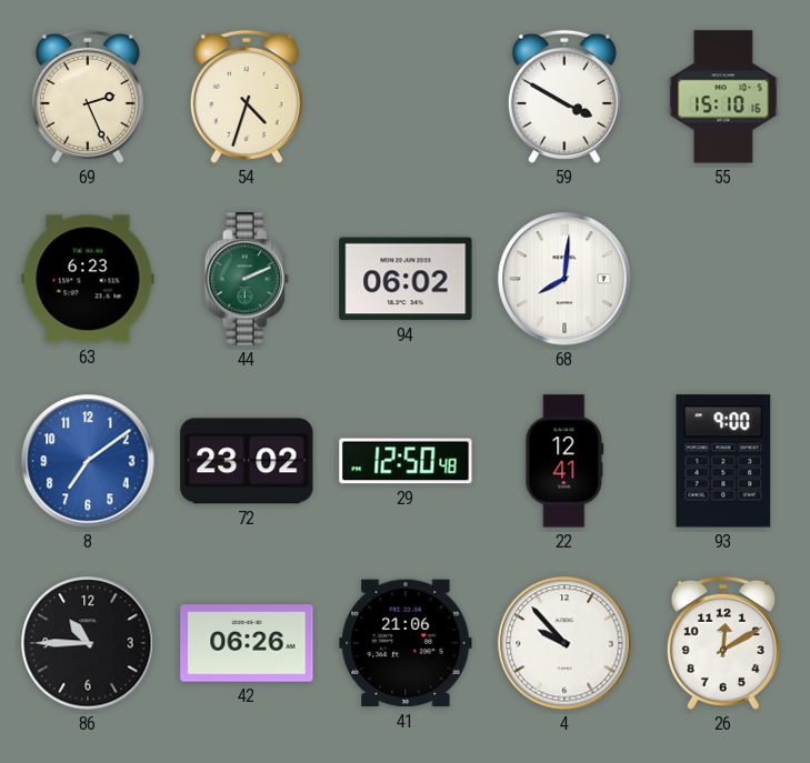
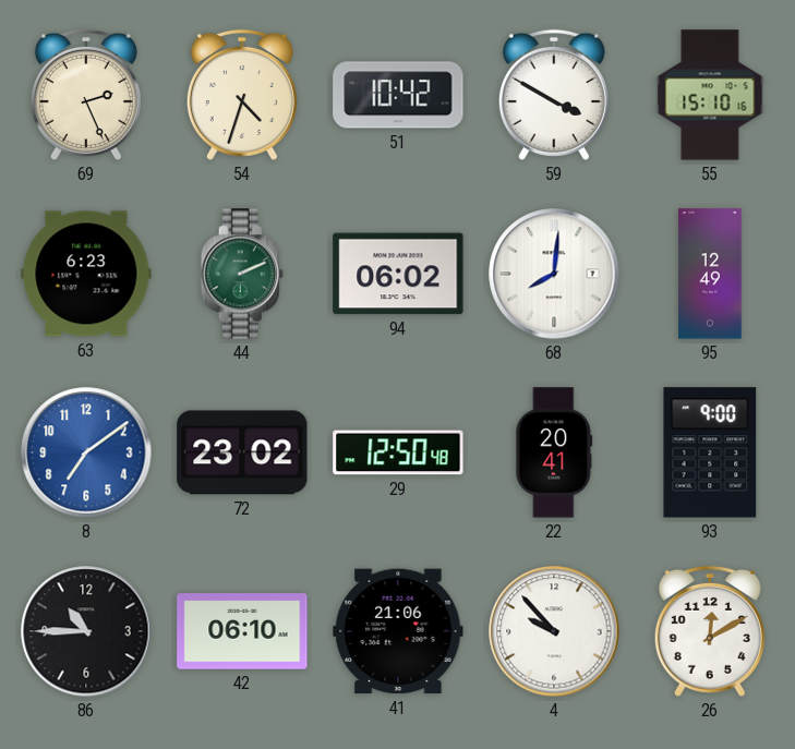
51: none -> 10:42 (398, 95)
95: none -> 12:49 (710, 274)
22: 12:41 -> 20:41 (554, 452)
42: 06:26 -> 06:10 (242, 631)
